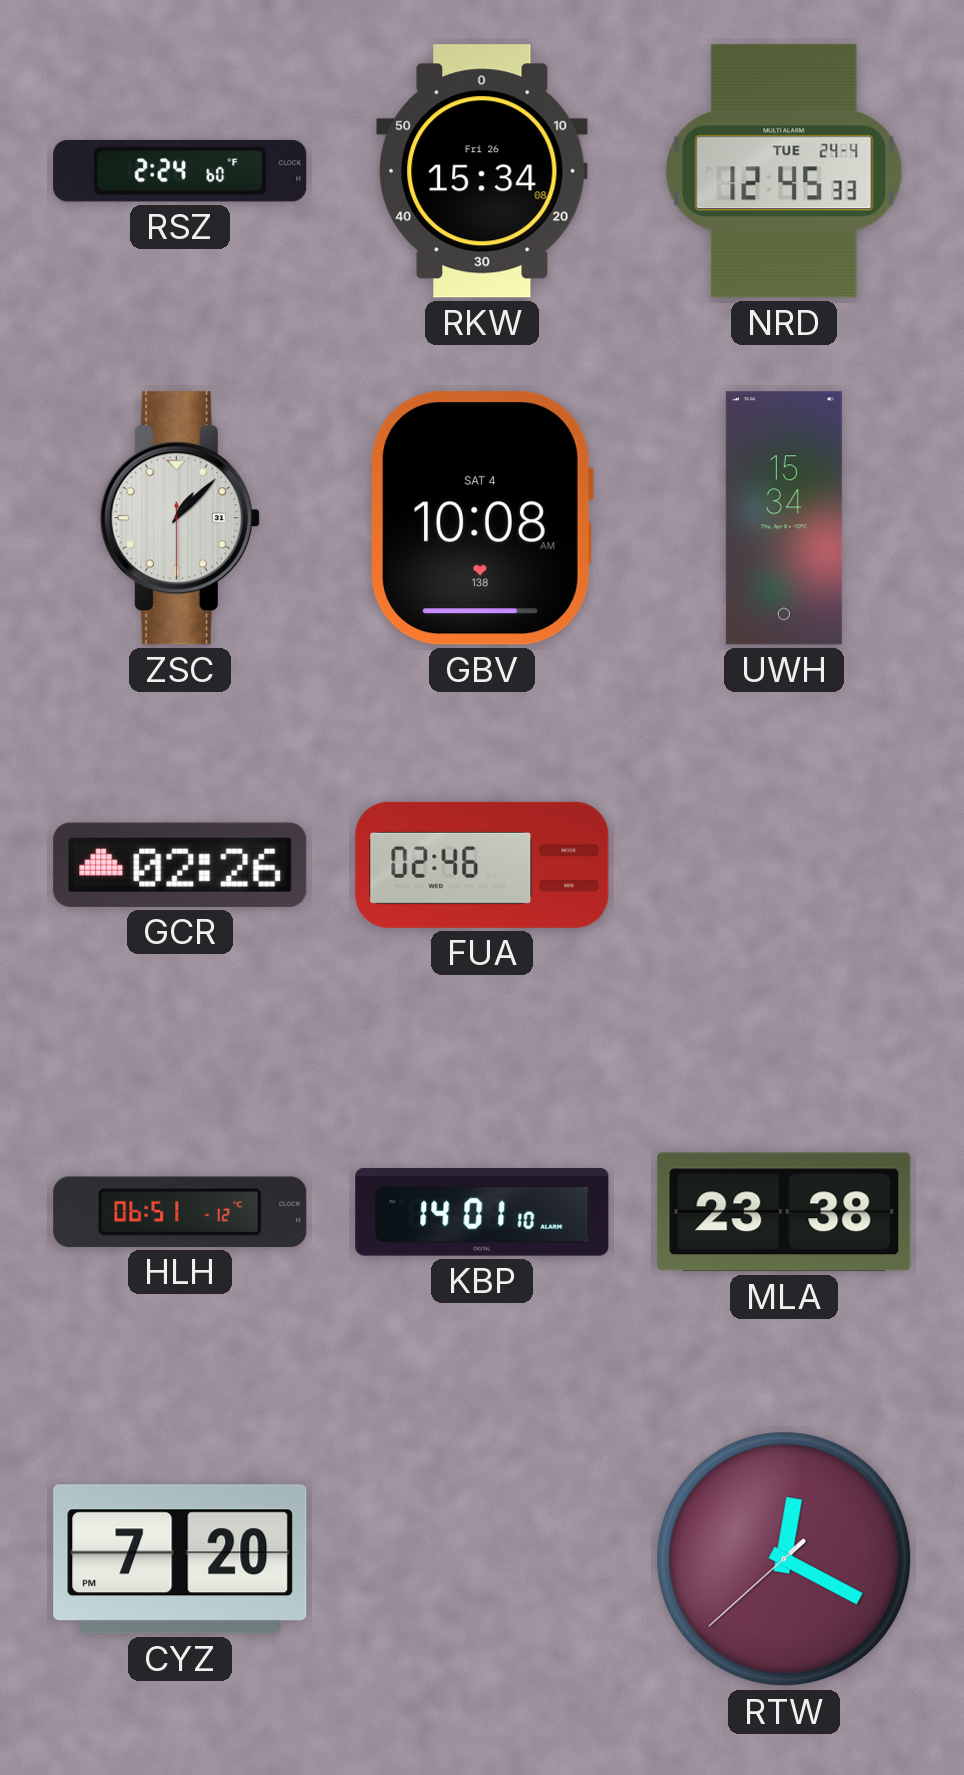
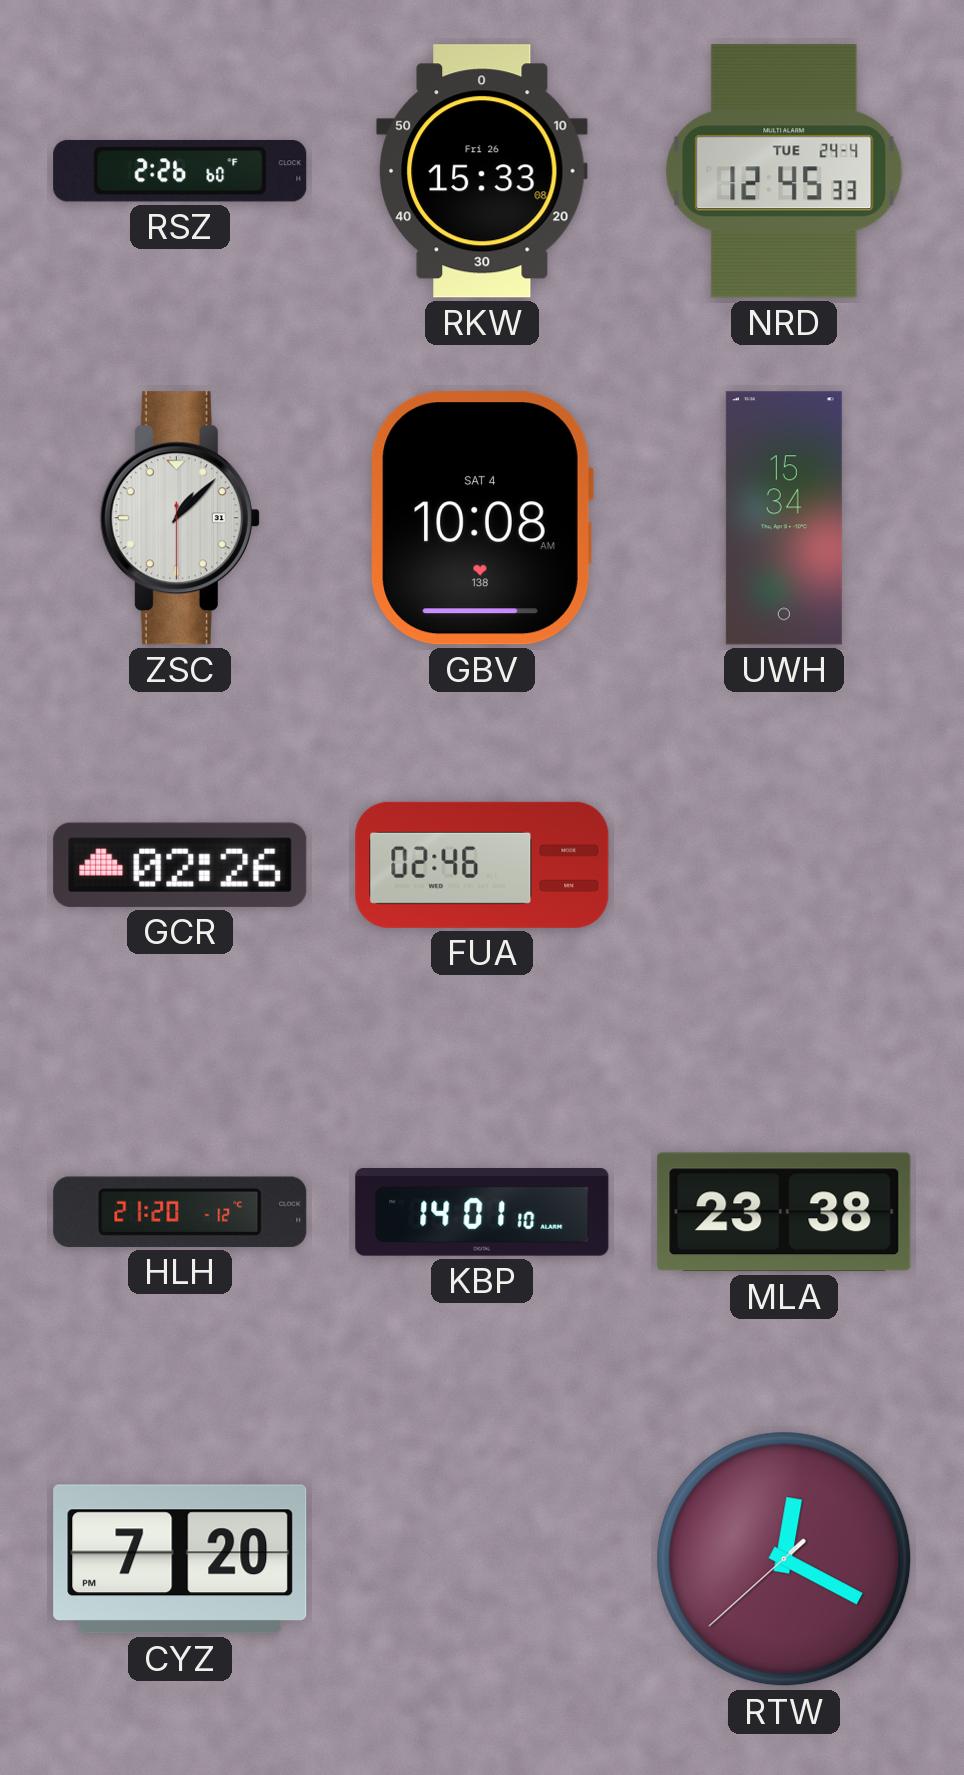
RSZ: 2:24 -> 2:26 (180, 171)
RKW: 15:34 -> 15:33 (482, 171)
HLH: 06:51 -> 21:20 (180, 1212)
